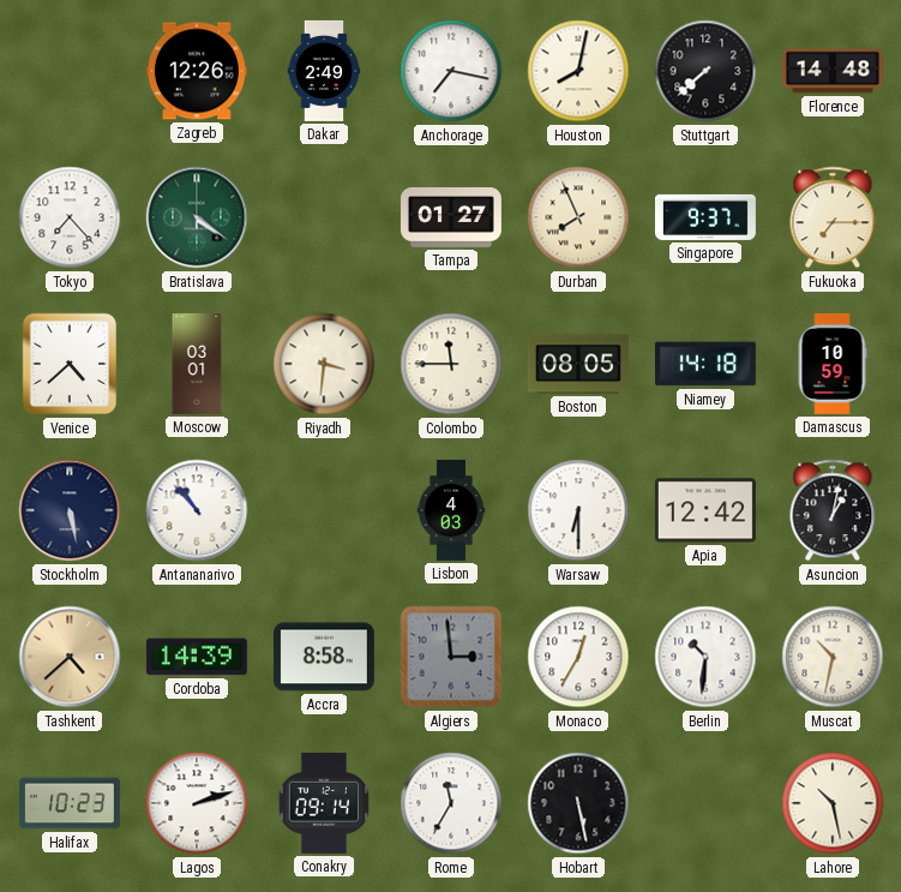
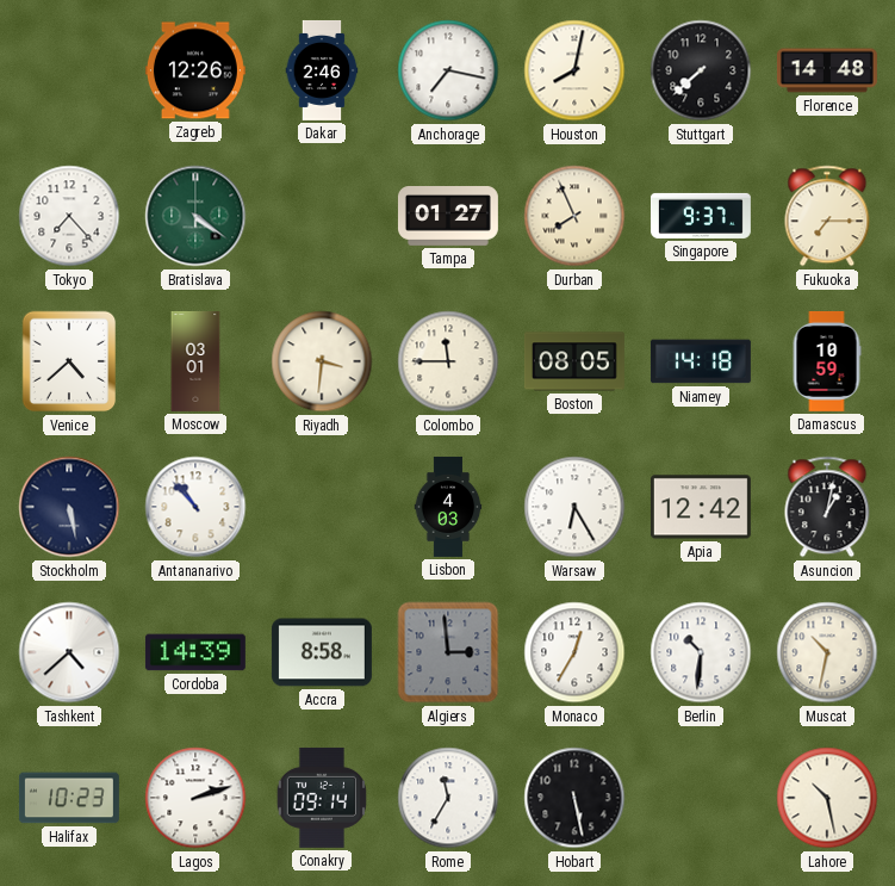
Dakar: 2:49 -> 2:46 (322, 70)
Warsaw: 6:30 -> 6:25 (574, 507)
Tashkent dial: champagne -> white (69, 652)
